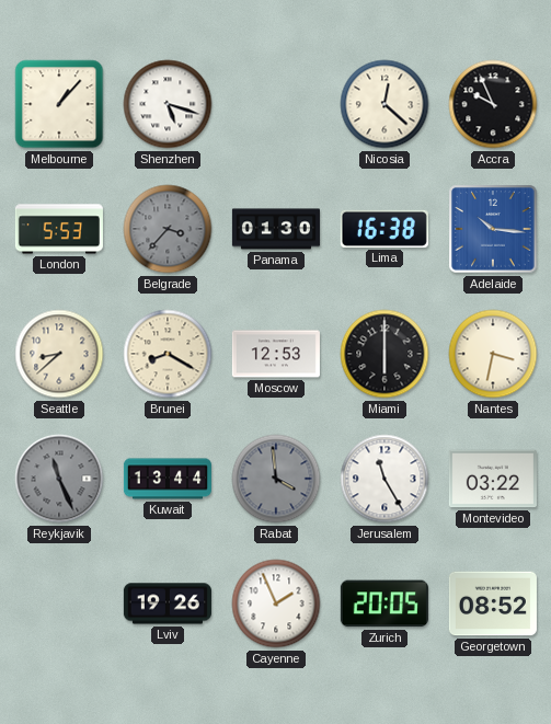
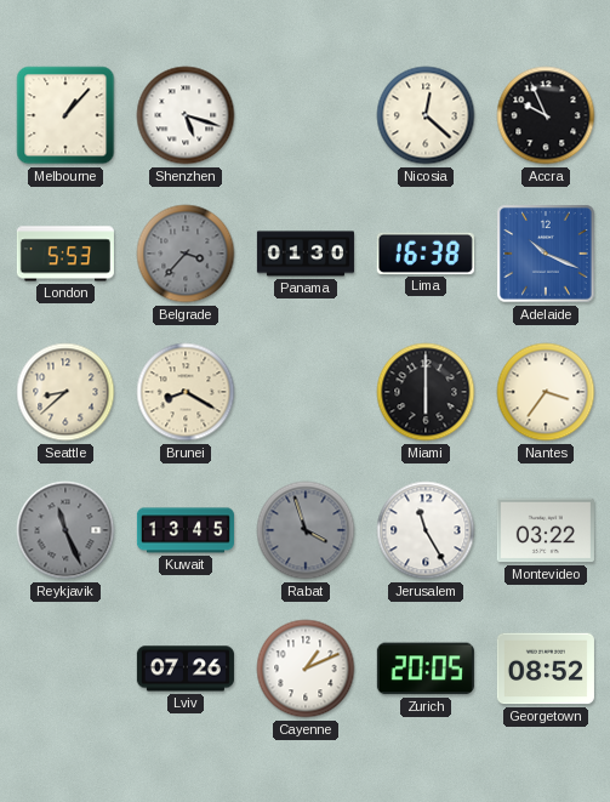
Adelaide: 10:16 -> 10:19 (546, 254)
Moscow: 12:53 -> none (276, 354)
Nantes: 3:32 -> 3:36 (546, 392)
Kuwait: 13:44 -> 13:45 (186, 530)
Rabat: 3:59 -> 3:57 (306, 530)
Lviv: 19:26 -> 07:26 (186, 669)
Cayenne: 1:56 -> 1:11 (306, 669)
